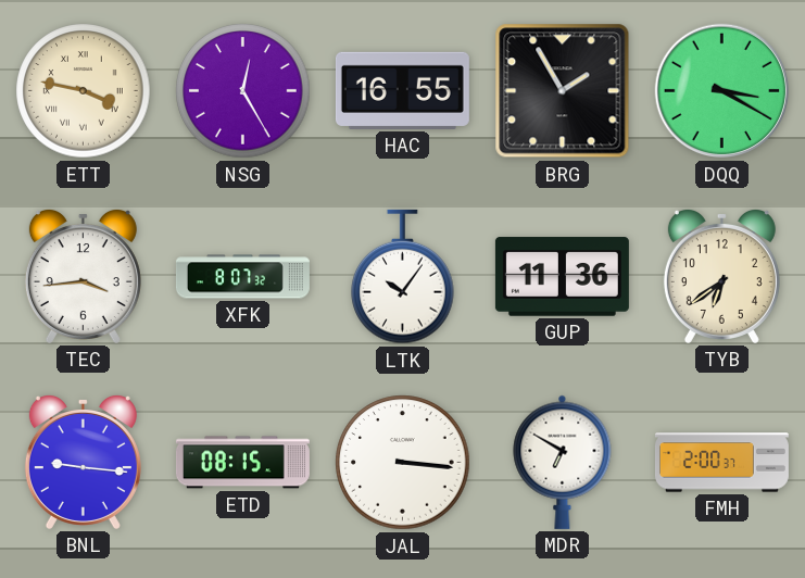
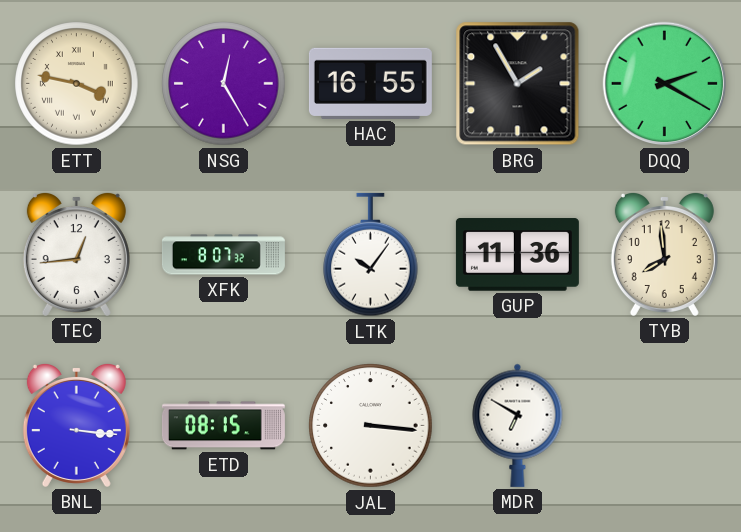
DQQ: 3:20 -> 2:20 (665, 84)
TEC: 3:44 -> 12:44 (76, 254)
TYB: 6:39 -> 7:59 (664, 254)
BNL: 9:16 -> 3:16 (76, 425)
FMH: 2:00 -> none (721, 463)
